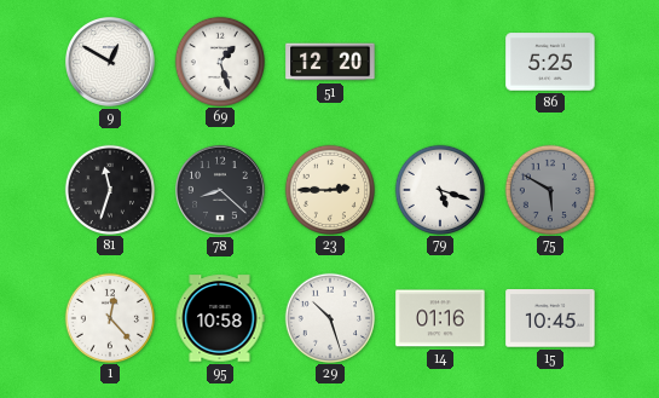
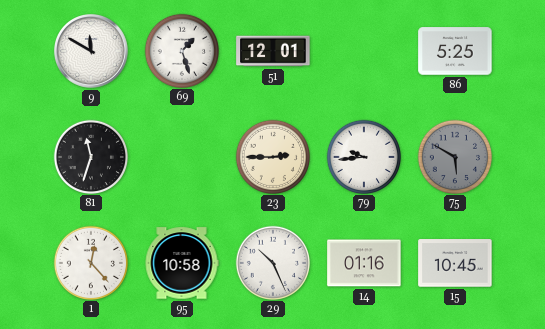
9: 12:50 -> 11:50 (92, 52)
51: 12:20 -> 12:01 (273, 51)
78: 8:22 -> none (221, 191)
79: 5:18 -> 9:44 (363, 156)
29: 10:27 -> 10:26 (272, 262)
